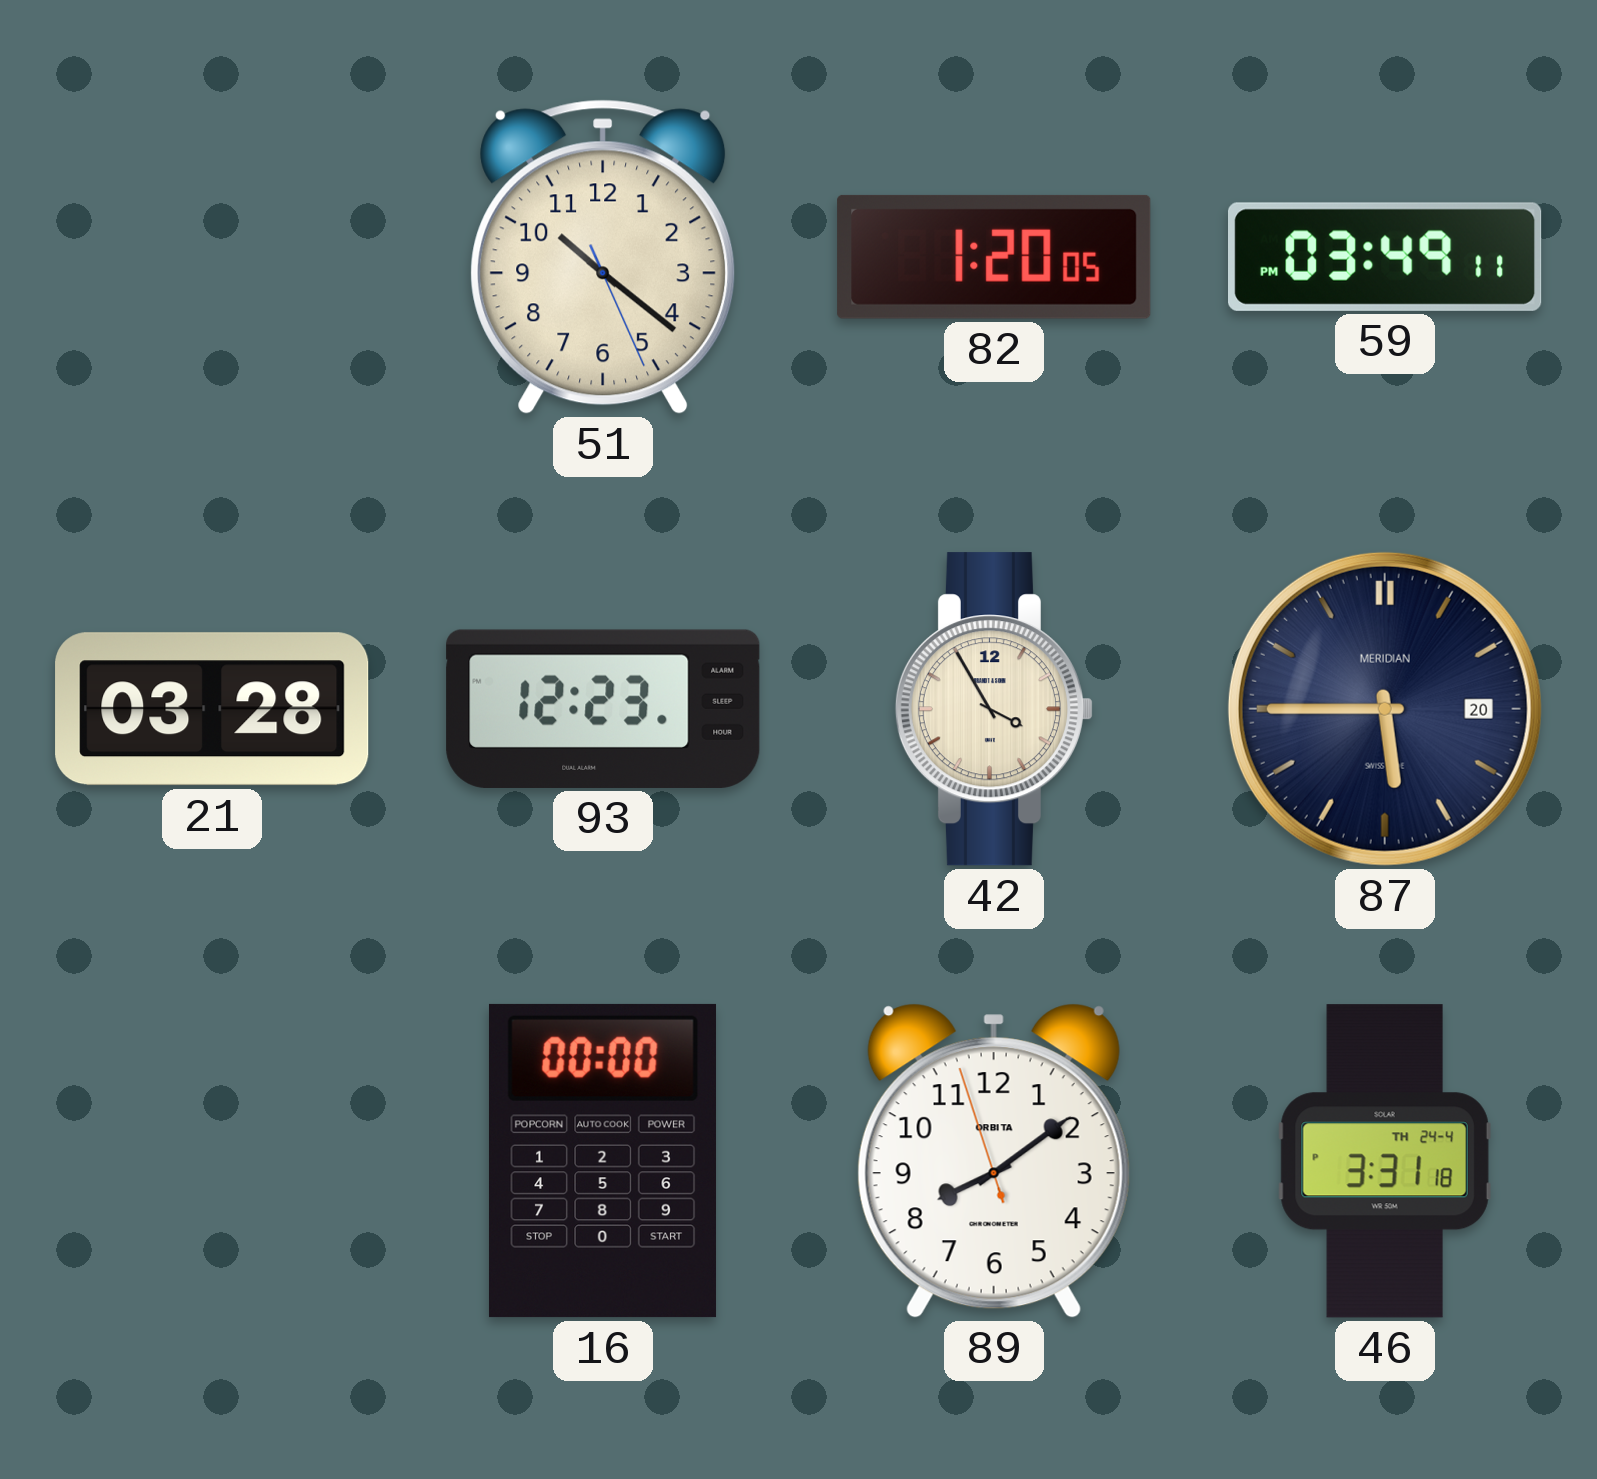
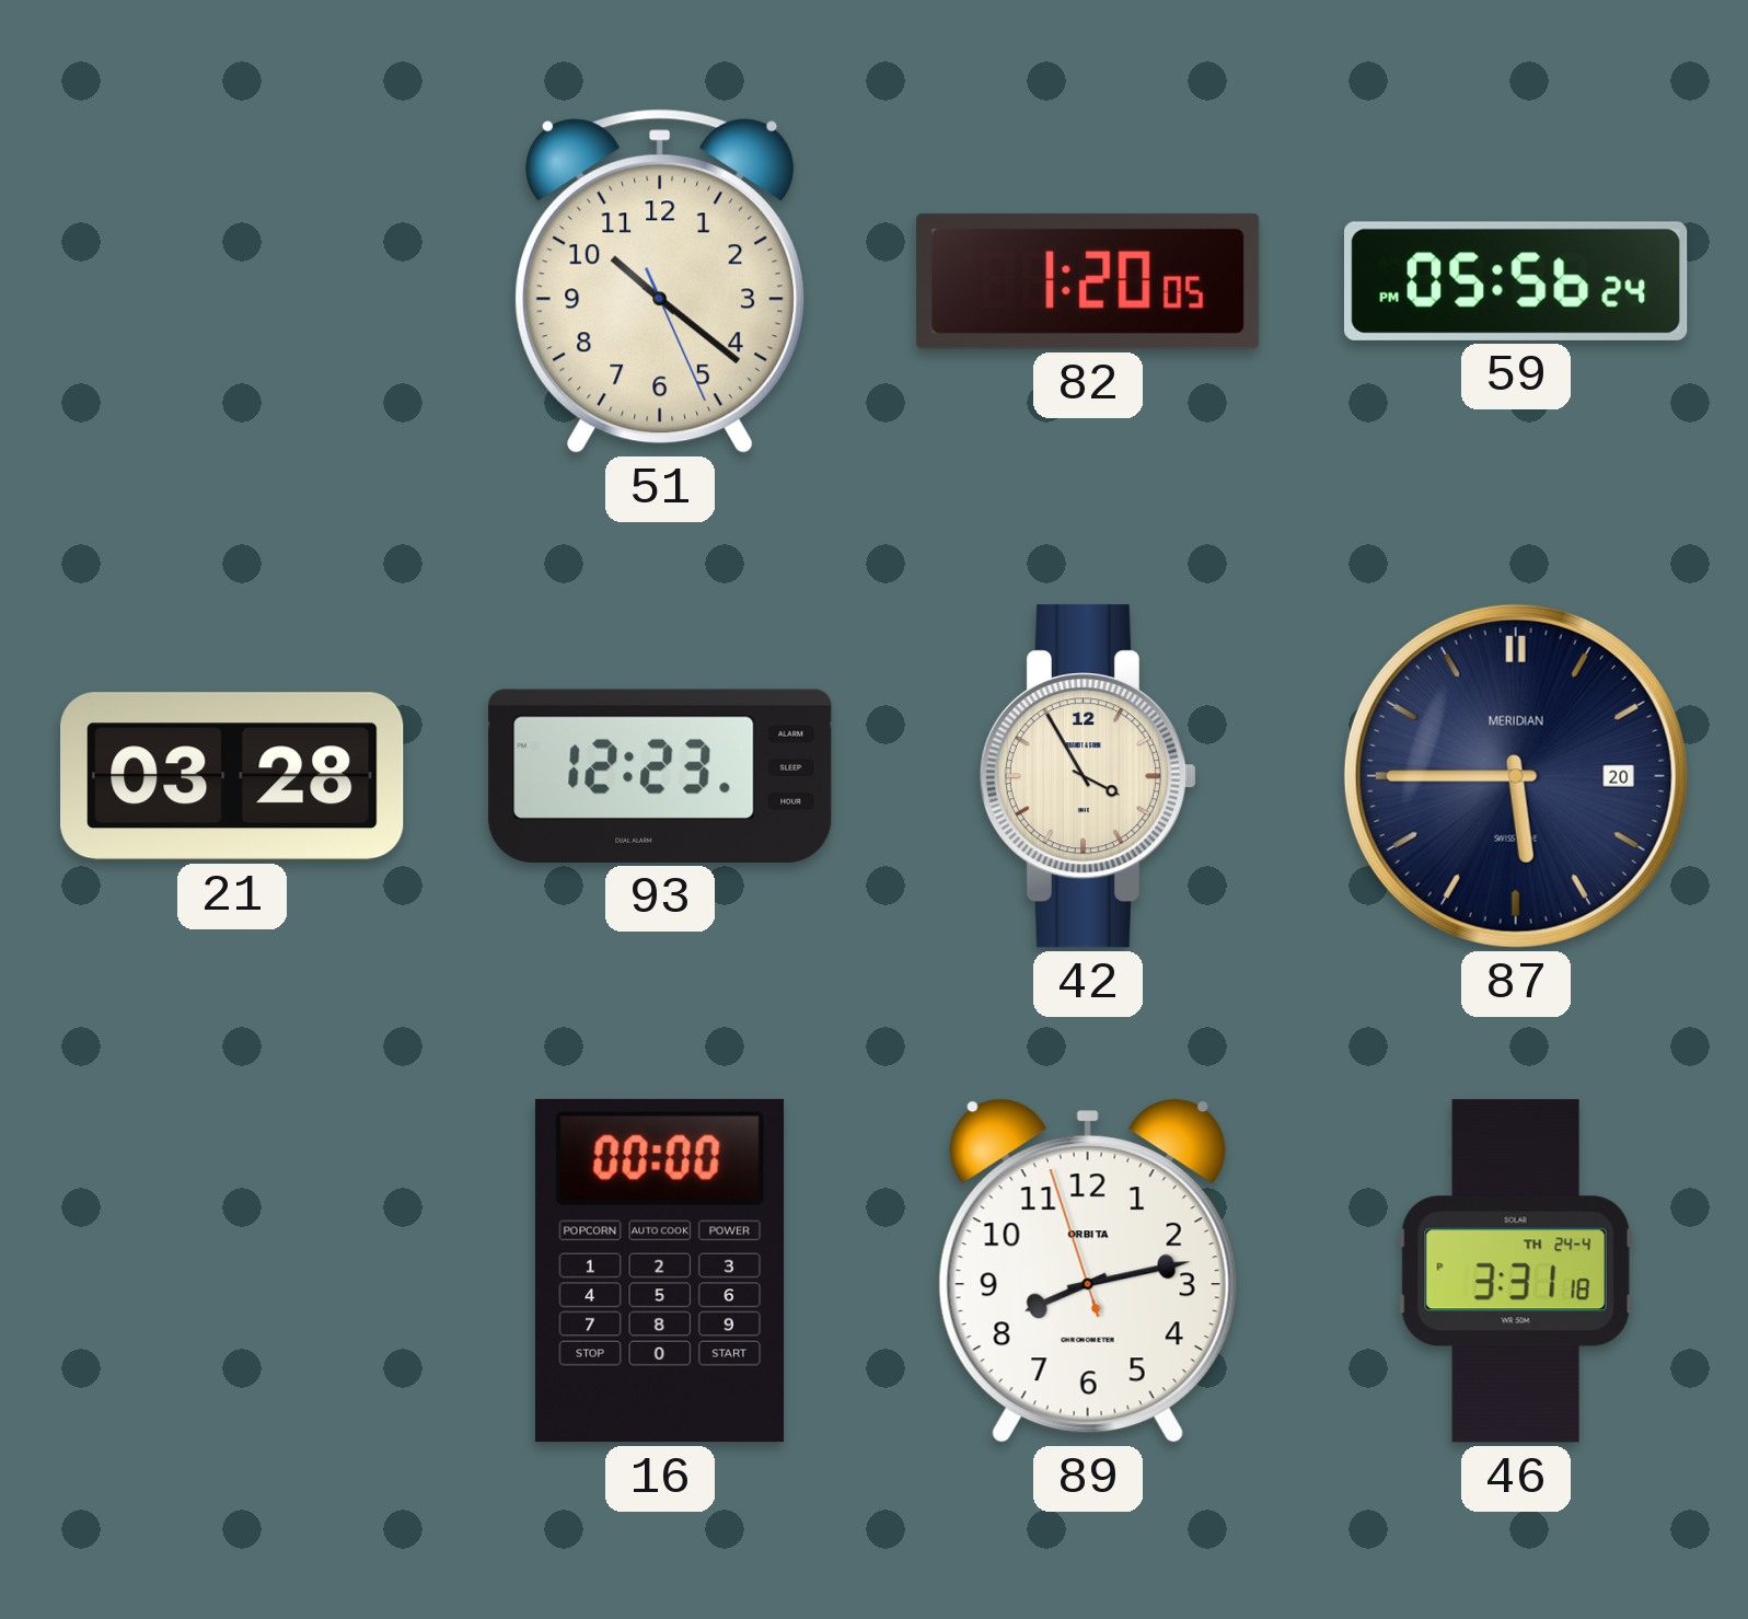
59: 03:49 -> 05:56 (1517, 281)
89: 8:08 -> 8:12 (1088, 1271)
